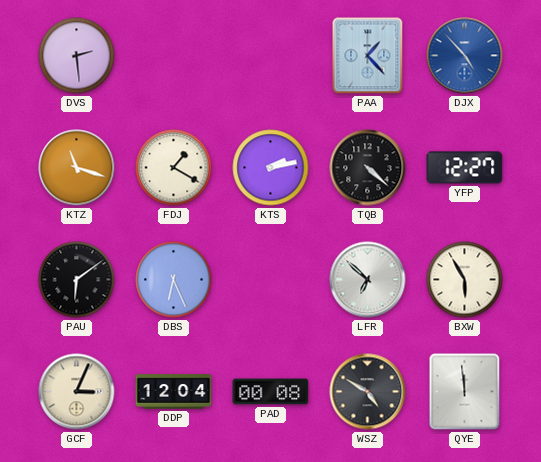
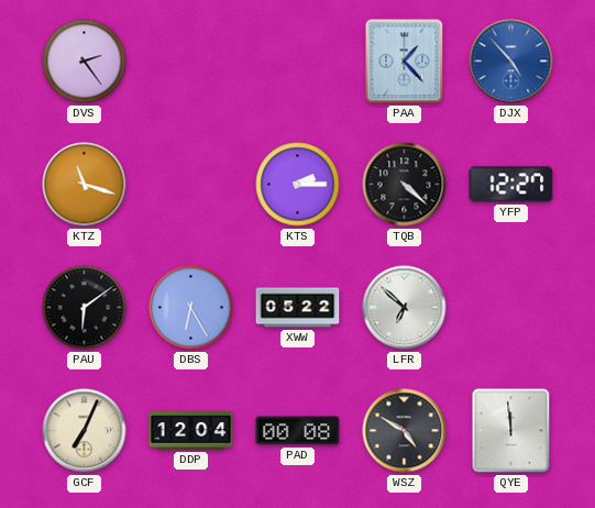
DVS: 2:29 -> 2:24 (85, 62)
FDJ: 1:20 -> none (174, 168)
KTS: 2:13 -> 2:15 (298, 185)
DBS: 6:26 -> 6:25 (191, 308)
XWW: none -> 05:22 (298, 308)
BXW: 5:55 -> none (465, 280)
GCF: 3:04 -> 7:04 (85, 431)
